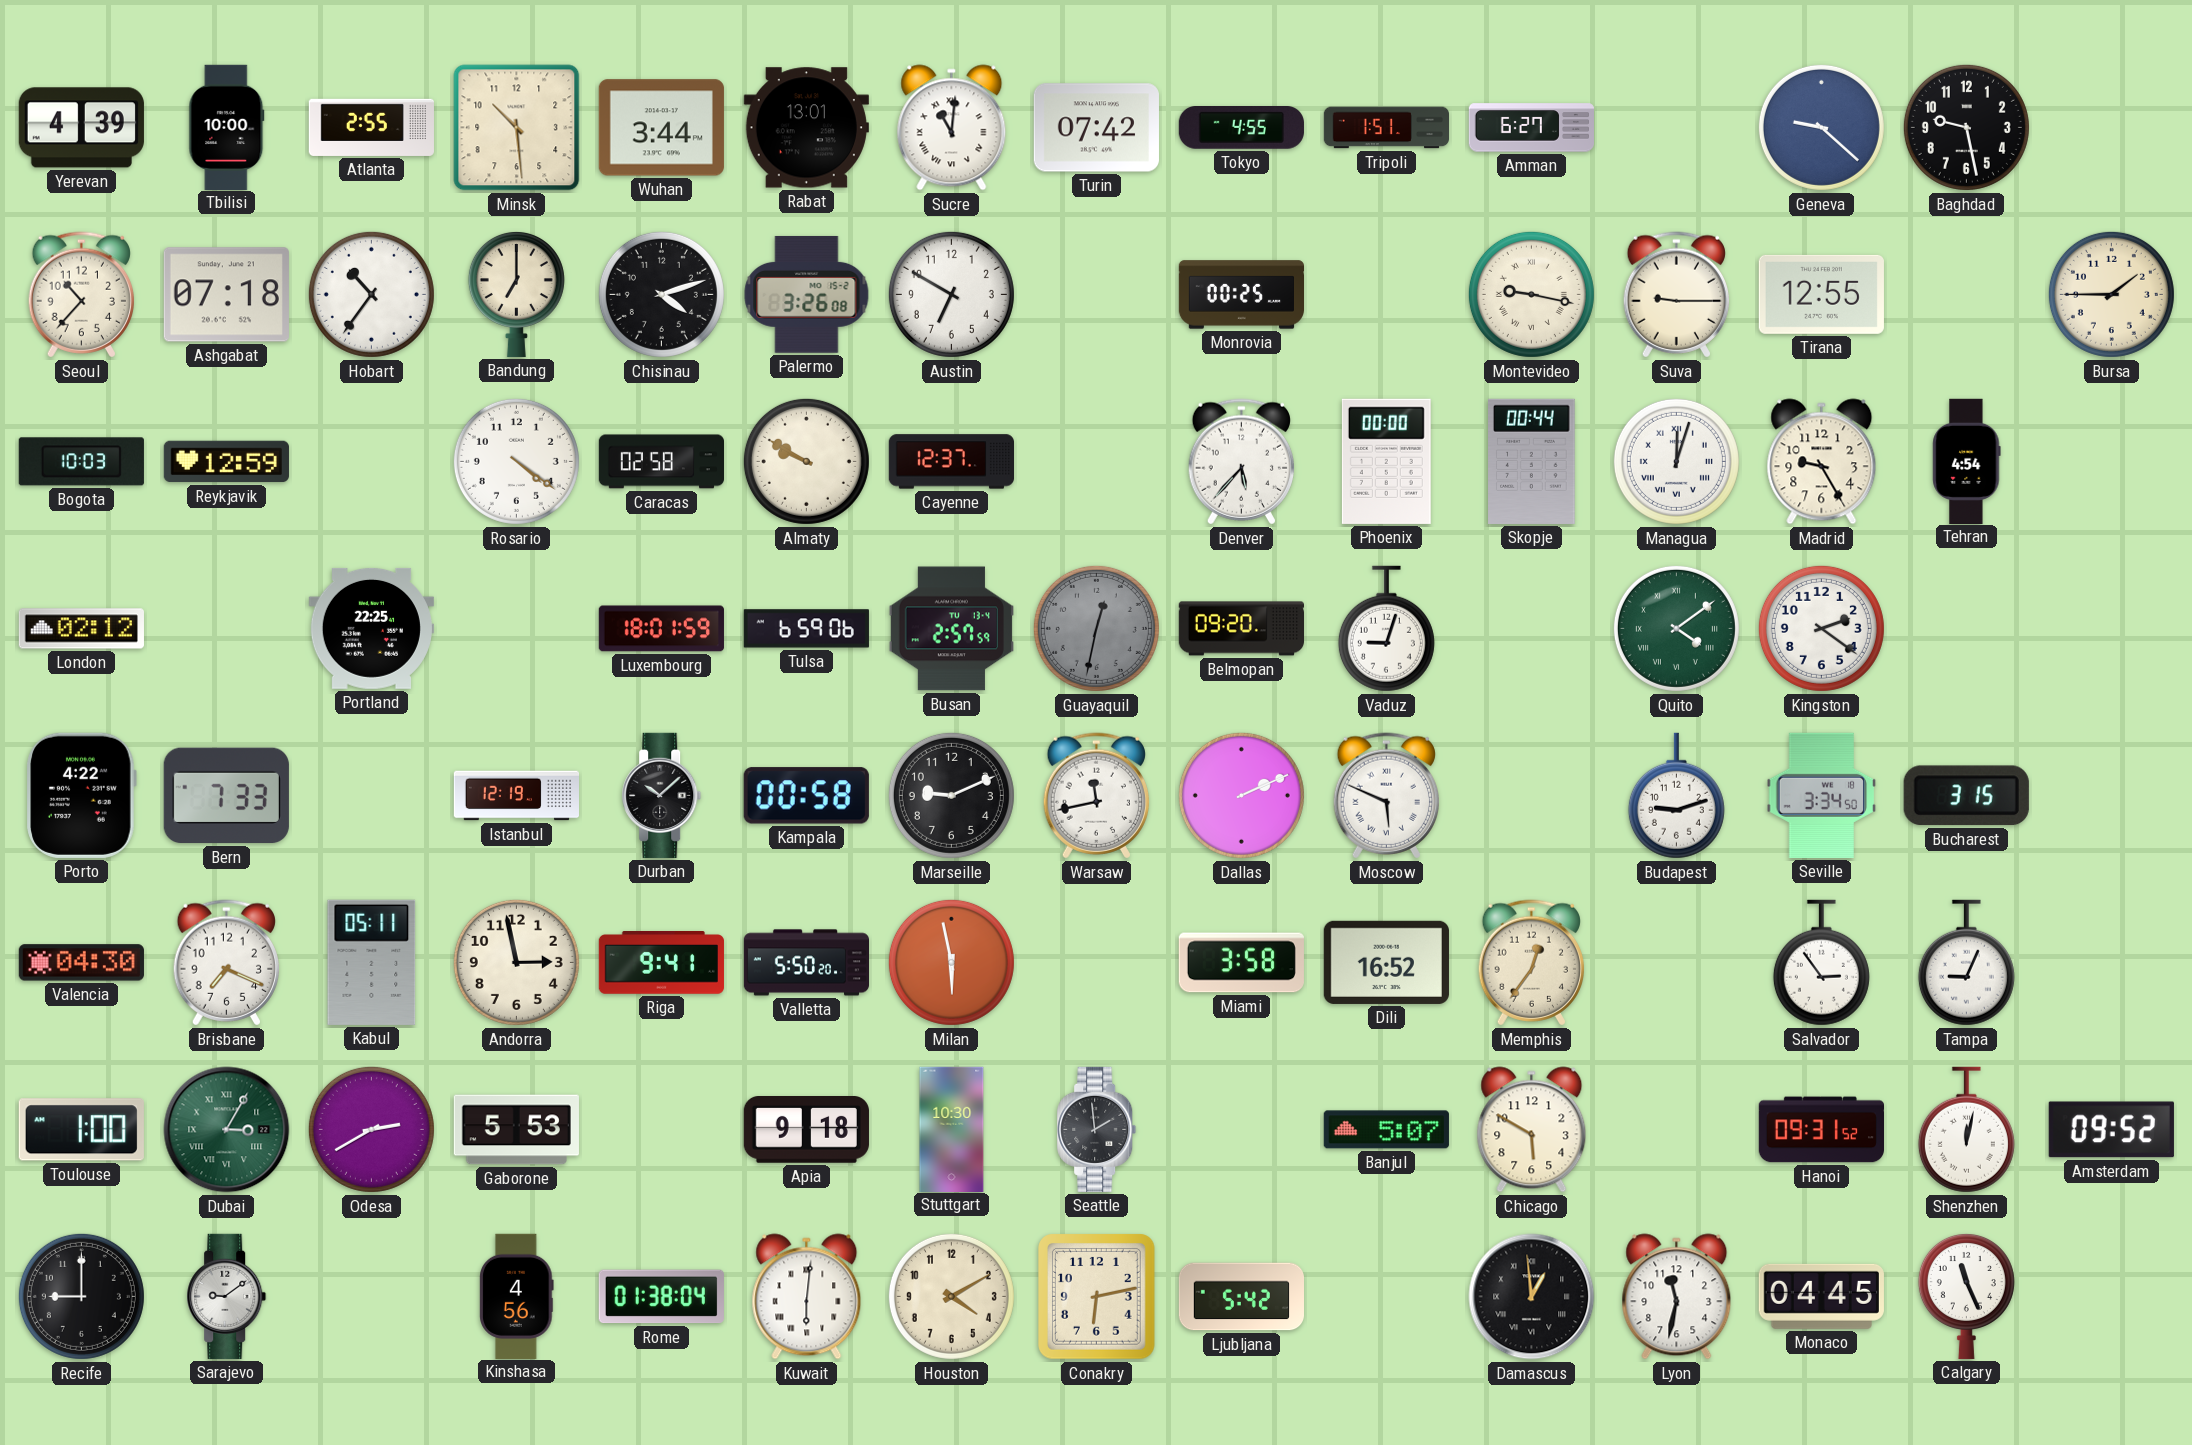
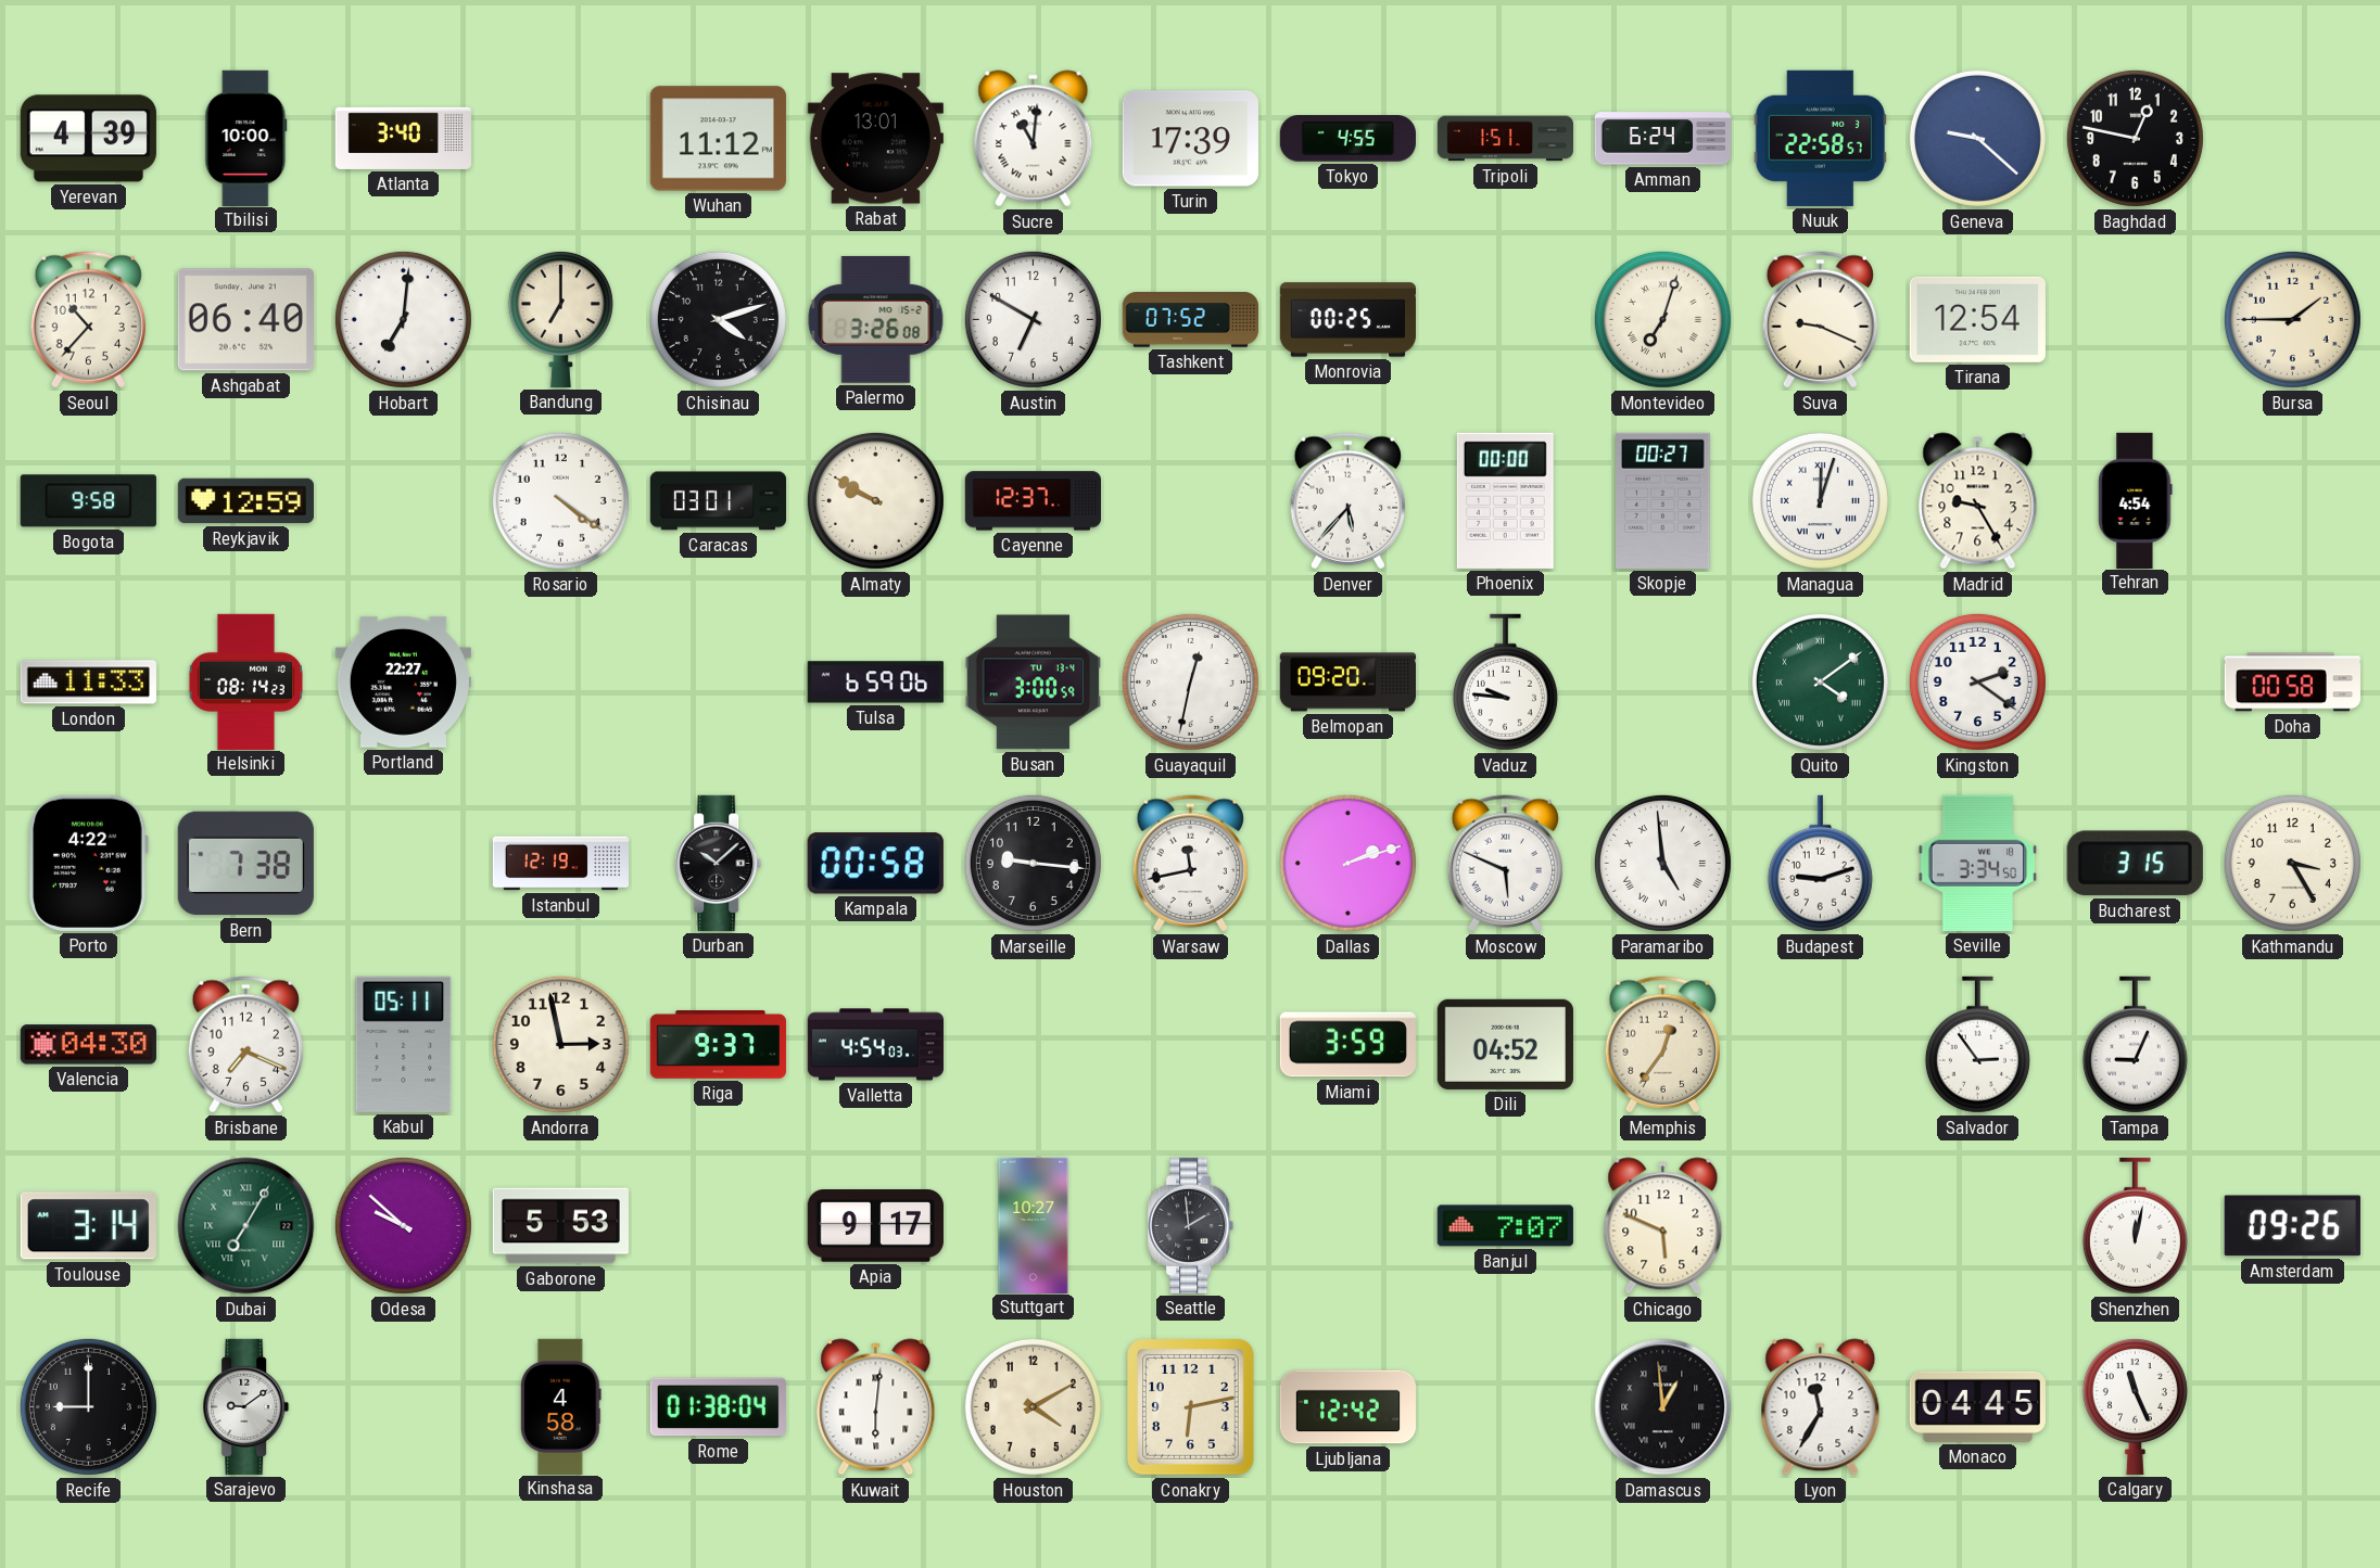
Atlanta: 2:55 -> 3:40 (403, 138)
Minsk: 10:29 -> none (517, 128)
Wuhan: 3:44 -> 11:12 (718, 139)
Turin: 07:42 -> 17:39 (1190, 139)
Amman: 6:27 -> 6:24 (1662, 139)
Nuuk: none -> 22:58 (1820, 138)
Baghdad: 9:28 -> 12:47 (2135, 138)
Ashgabat: 07:18 -> 06:40 (245, 320)
Hobart: 10:36 -> 7:01 (403, 319)
Tashkent: none -> 07:52 (1190, 320)
Montevideo: 9:17 -> 7:03 (1662, 319)
Suva: 9:15 -> 9:19 (1820, 320)
Tirana: 12:55 -> 12:54 (1977, 319)
Bogota: 10:03 -> 9:58 (88, 501)
Caracas: 02:58 -> 03:01 (718, 501)
Skopje: 00:44 -> 00:27 (1663, 500)
London: 02:12 -> 11:33 (88, 683)
Helsinki: none -> 08:14 (245, 681)
Portland: 22:25 -> 22:27 (403, 681)
Luxembourg: 18:01 -> none (661, 629)
Busan: 2:57 -> 3:00 (1033, 683)
Guayaquil dial: grey -> white (1190, 681)
Vaduz: 9:03 -> 9:46 (1505, 683)
Doha: none -> 00:58 (2292, 683)
Bern: 7:33 -> 7:38 (245, 864)
Marseille: 9:11 -> 9:16 (1033, 863)
Dallas: 2:11 -> 2:12 (1347, 863)
Paramaribo: none -> 4:59 (1662, 863)
Kathmandu: none -> 3:25 (2292, 863)
Riga: 9:41 -> 9:37 (718, 1045)
Valletta: 5:50 -> 4:54 (875, 1045)
Milan: 5:58 -> none (951, 962)
Miami: 3:58 -> 3:59 (1347, 1045)
Dili: 16:52 -> 04:52 (1505, 1044)
Toulouse: 1:00 -> 3:14 (88, 1226)
Dubai: 3:05 -> 7:05 (246, 1226)
Odesa: 2:40 -> 9:52 (403, 1225)
Apia: 9:18 -> 9:17 (875, 1226)
Stuttgart: 10:30 -> 10:27 (1034, 1225)
Banjul: 5:07 -> 7:07 (1505, 1226)
Chicago: 5:50 -> 5:49 (1663, 1226)
Hanoi: 09:31 -> none (1821, 1130)
Amsterdam: 09:52 -> 09:26 (2292, 1226)
Kinshasa: 4:56 -> 4:58 (561, 1406)
Ljubljana: 5:42 -> 12:42 (1347, 1407)
Lyon: 11:32 -> 11:35 (1821, 1407)
